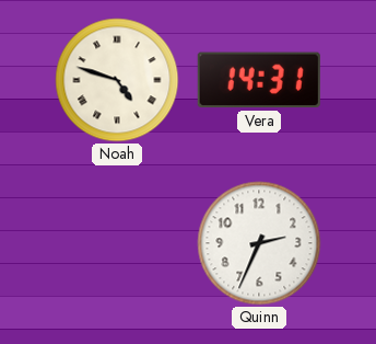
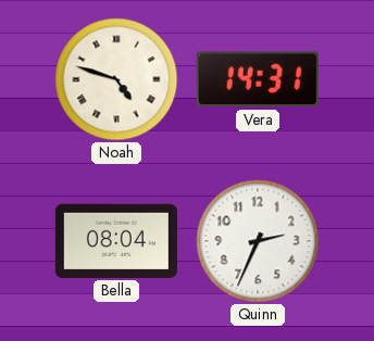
Bella: none -> 08:04 (116, 241)
